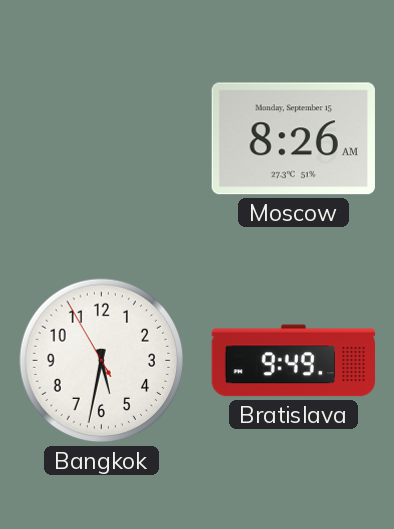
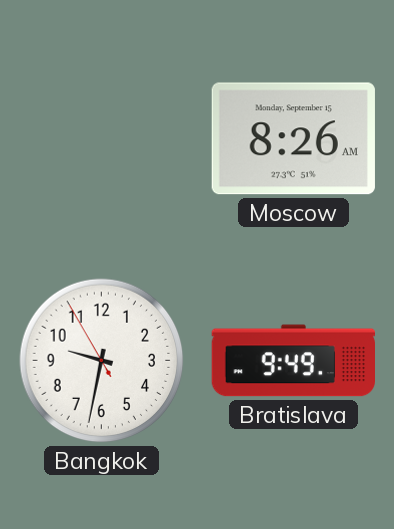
Bangkok: 5:31 -> 9:31 (102, 361)
